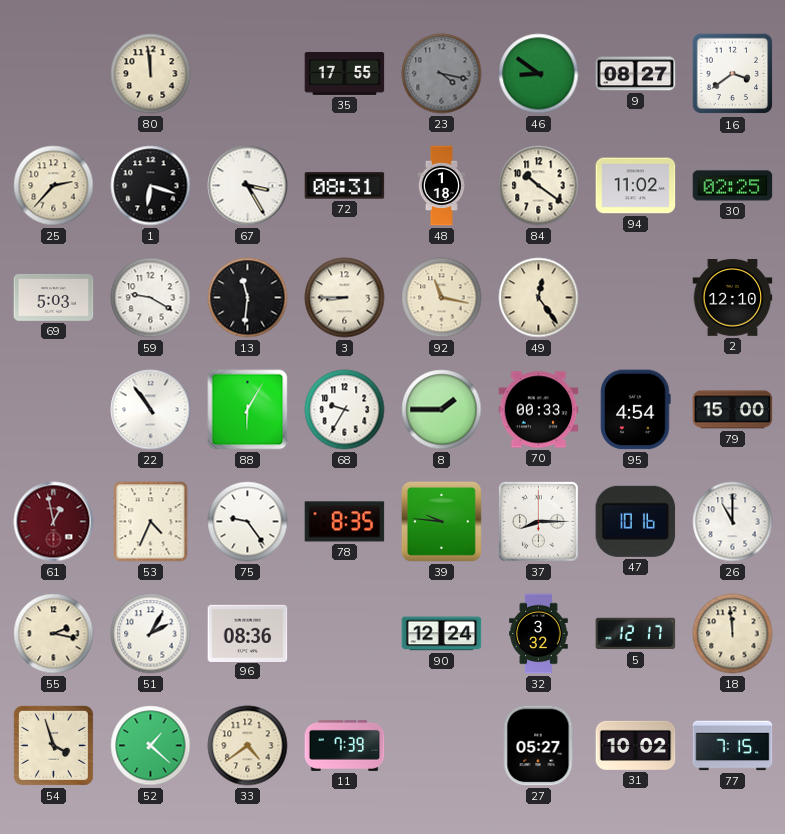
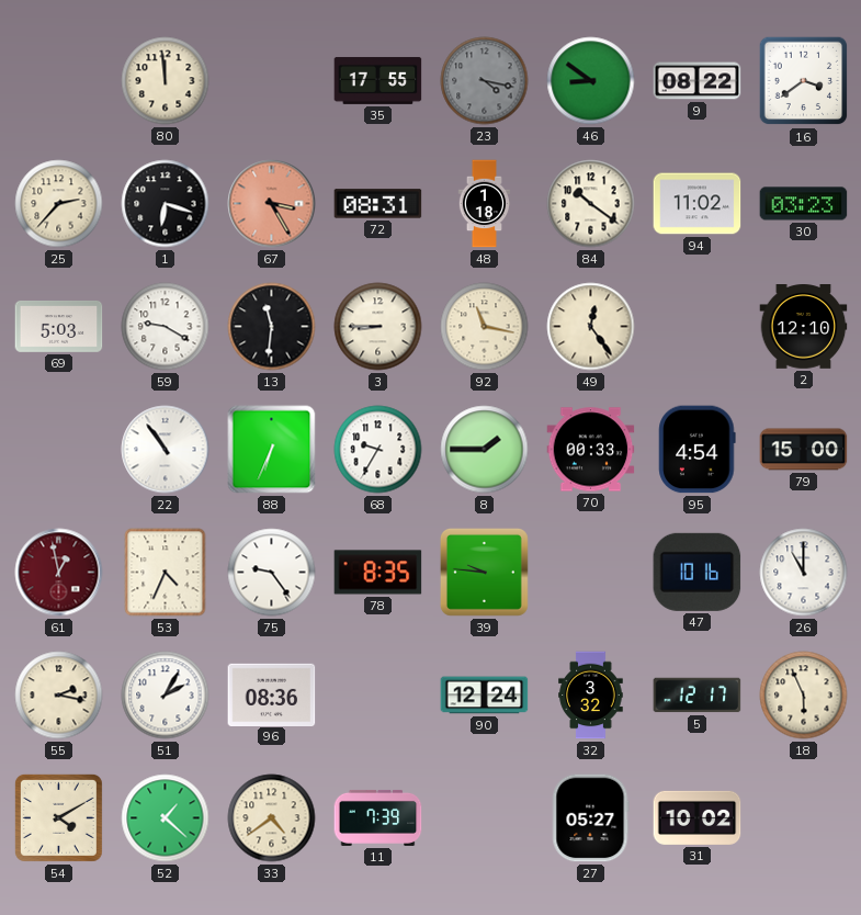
9: 08:27 -> 08:22 (698, 81)
67 dial: white -> salmon (272, 204)
30: 02:25 -> 03:23 (804, 204)
88: 6:05 -> 6:34 (272, 450)
37: 8:15 -> none (539, 522)
18: 11:59 -> 5:56 (804, 696)
54: 3:57 -> 4:10 (58, 817)
77: 7:15 -> none (733, 746)
